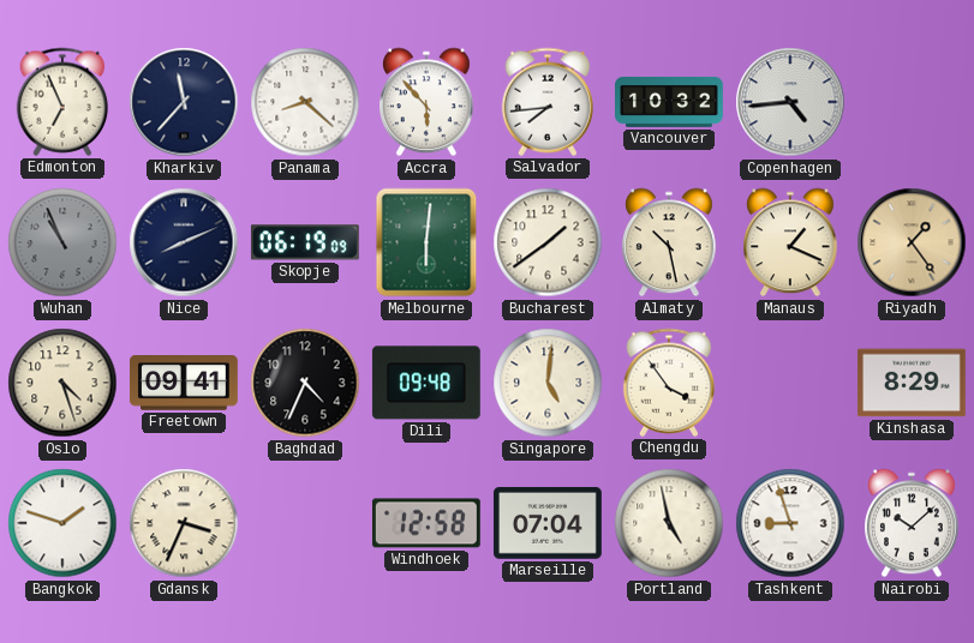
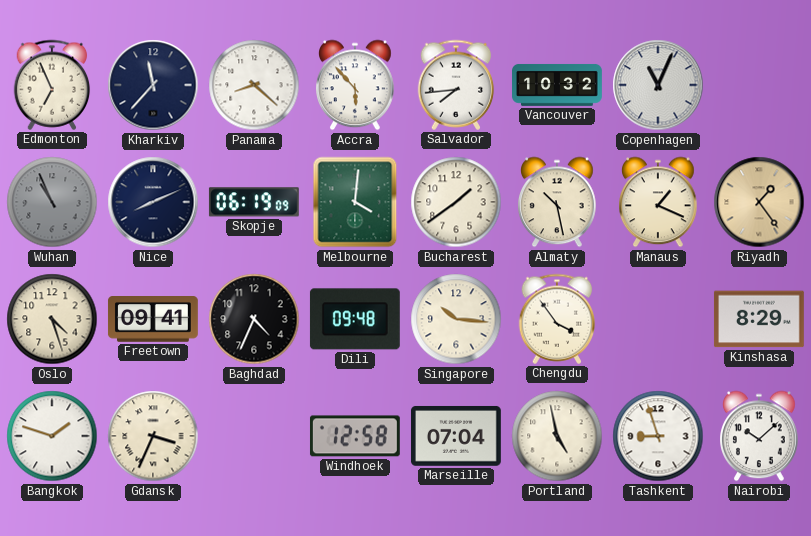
Copenhagen: 4:44 -> 11:04 (658, 85)
Melbourne: 6:01 -> 4:01 (355, 202)
Singapore: 5:01 -> 10:16 (456, 319)
